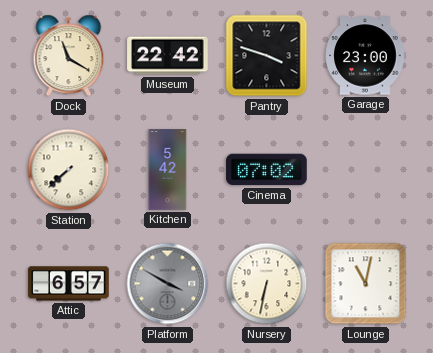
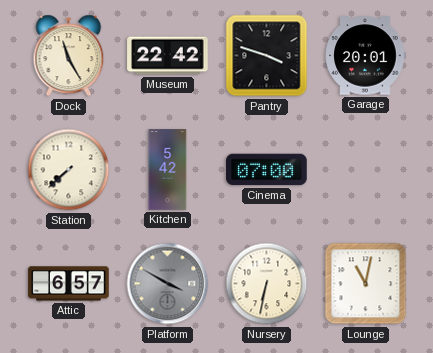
Dock: 11:20 -> 11:25 (69, 56)
Garage: 23:00 -> 20:01 (365, 56)
Cinema: 07:02 -> 07:00 (267, 170)
